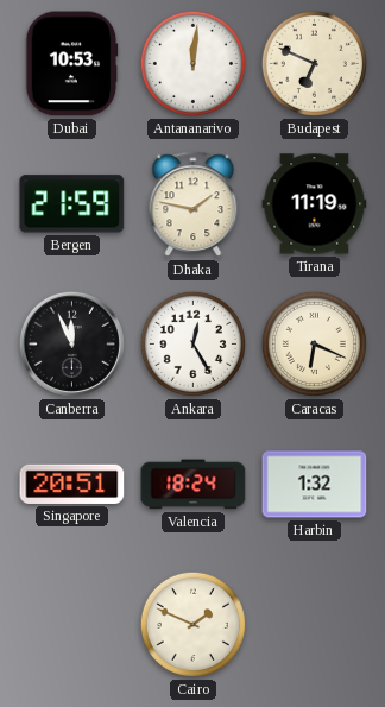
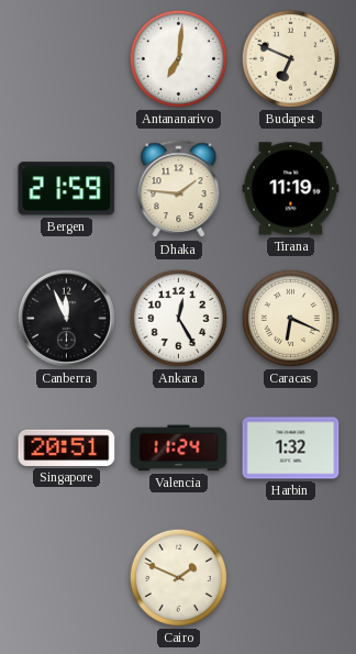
Dubai: 10:53 -> none (72, 64)
Antananarivo: 12:01 -> 7:01 (178, 58)
Dhaka: 1:47 -> 1:46 (179, 189)
Valencia: 18:24 -> 11:24 (179, 448)
